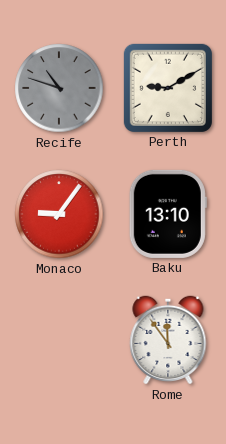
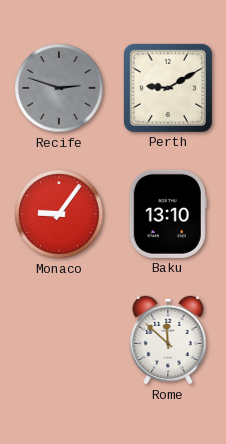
Recife: 10:48 -> 2:48 (59, 88)
Rome: 11:54 -> 11:52 (168, 340)
